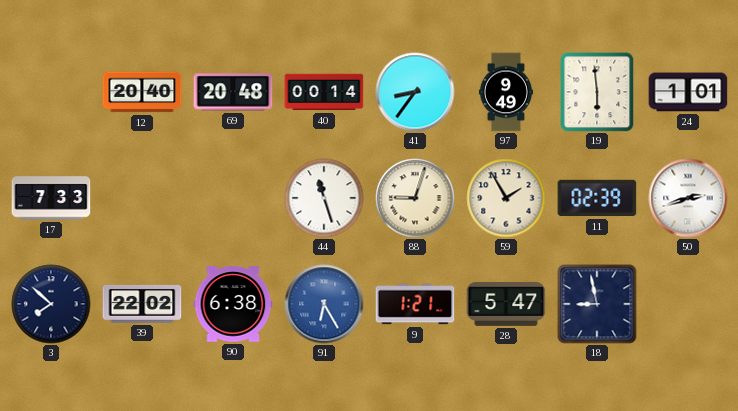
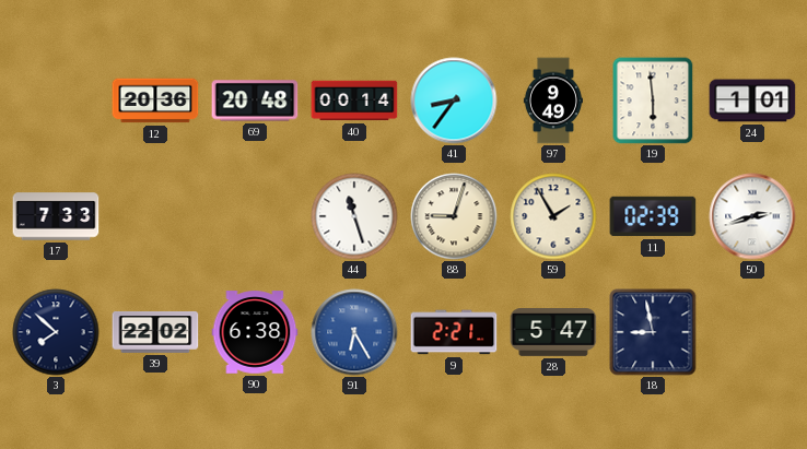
12: 20:40 -> 20:36 (155, 101)
9: 1:21 -> 2:21 (454, 332)
